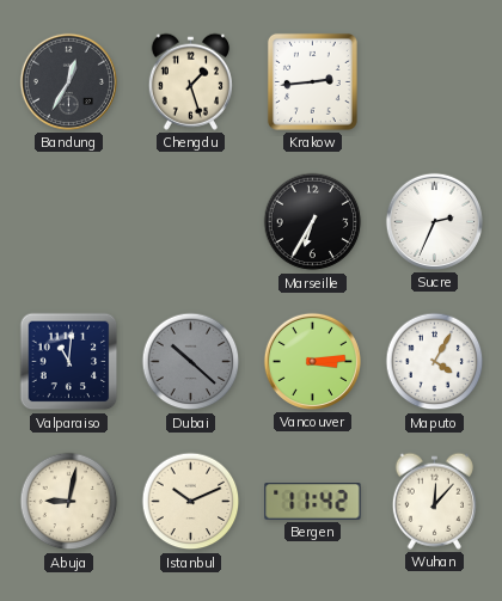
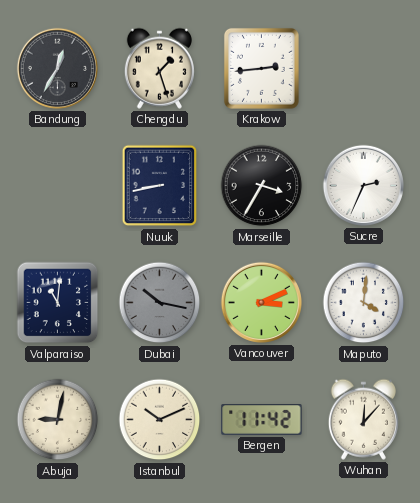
Nuuk: none -> 8:43 (160, 186)
Marseille: 6:35 -> 3:35 (262, 186)
Dubai: 10:22 -> 10:17 (160, 303)
Vancouver: 3:14 -> 3:11 (261, 302)
Maputo: 4:05 -> 4:01 (364, 303)
